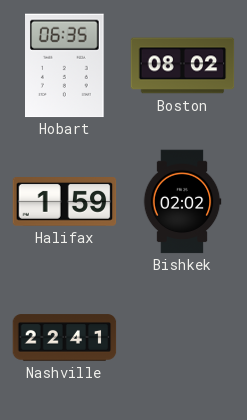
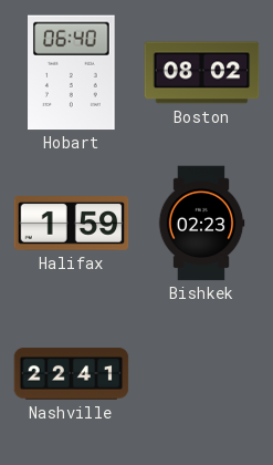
Hobart: 06:35 -> 06:40 (72, 73)
Bishkek: 02:02 -> 02:23 (201, 224)
